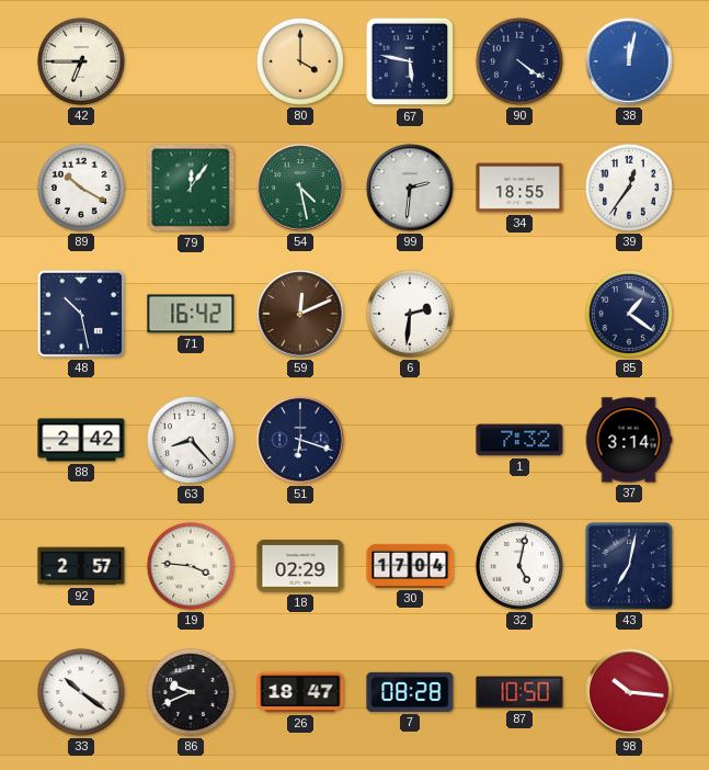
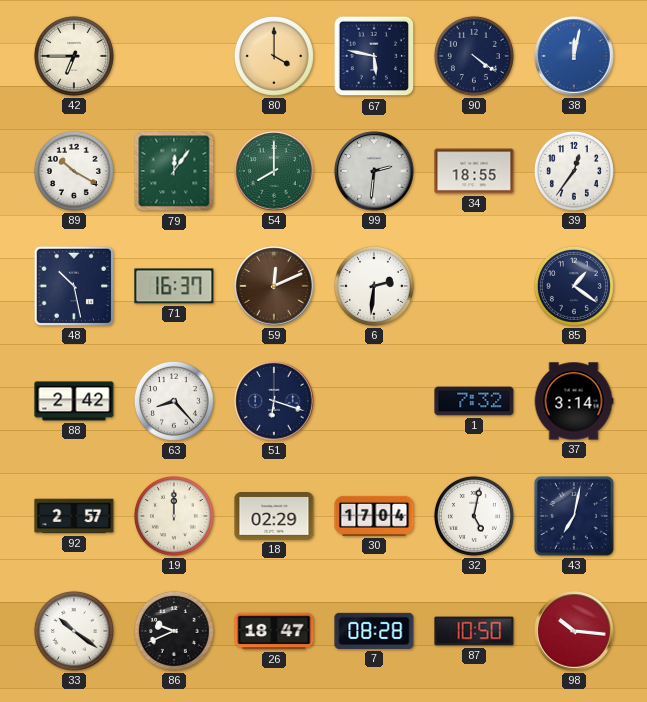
54: 4:28 -> 8:00 (274, 171)
71: 16:42 -> 16:37 (174, 286)
19: 3:46 -> 12:00 (174, 516)
